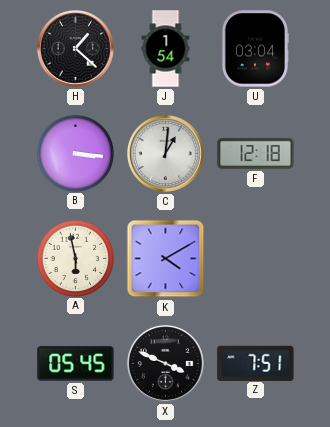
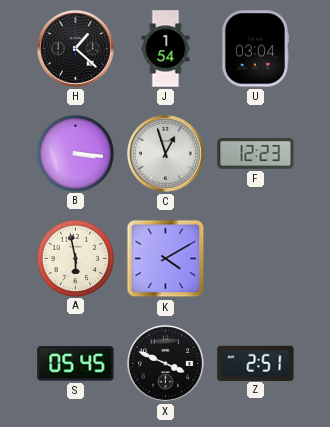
C: 1:01 -> 12:57 (165, 153)
F: 12:18 -> 12:23 (256, 154)
Z: 7:51 -> 2:51 (256, 363)
